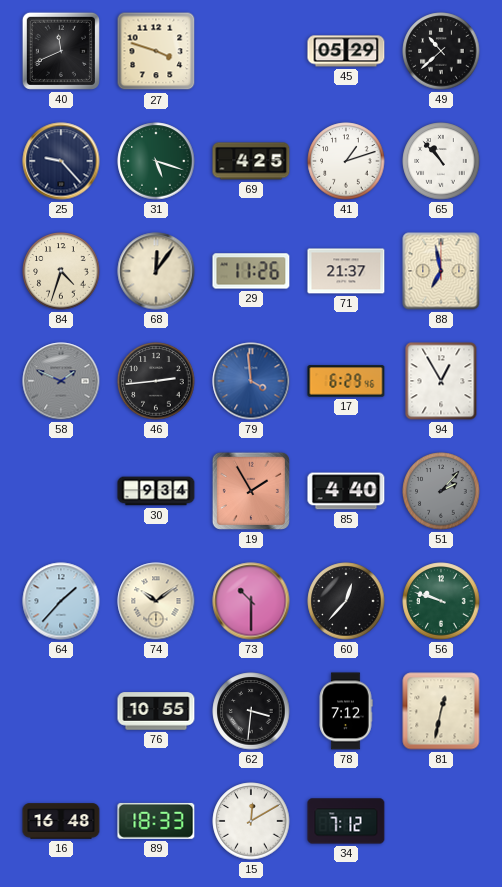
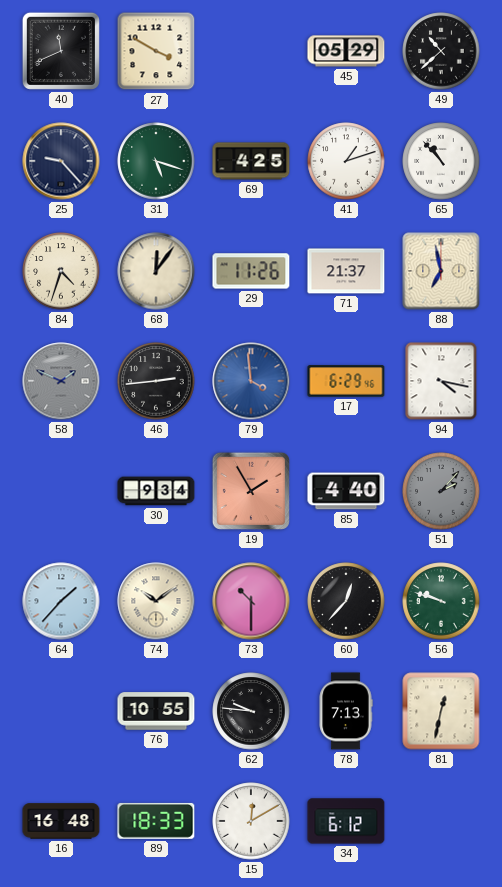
27: 3:48 -> 3:50 (156, 51)
94: 12:55 -> 4:17 (441, 381)
62: 3:31 -> 9:46 (251, 711)
78: 7:12 -> 7:13 (346, 711)
34: 7:12 -> 6:12 (346, 821)
